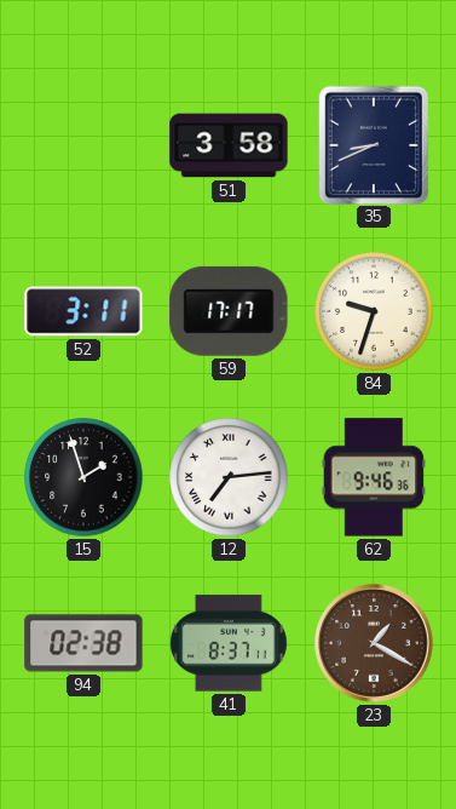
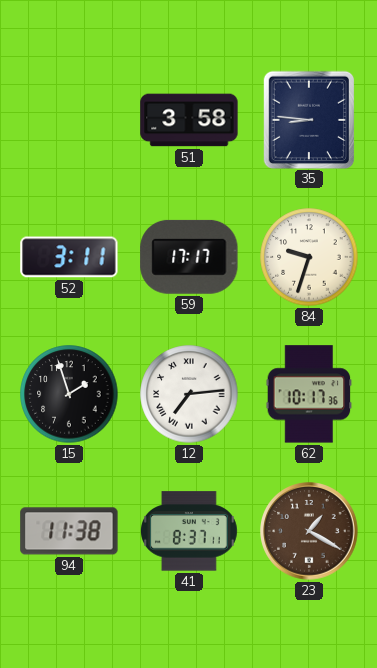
35: 8:41 -> 8:46 (308, 119)
62: 9:46 -> 10:17 (309, 394)
94: 02:38 -> 11:38 (69, 531)
